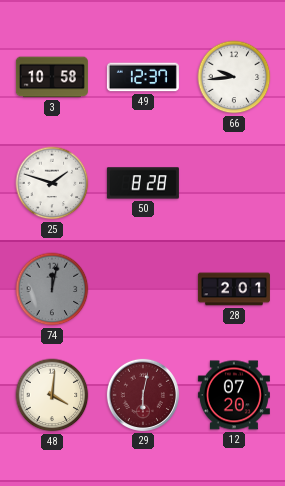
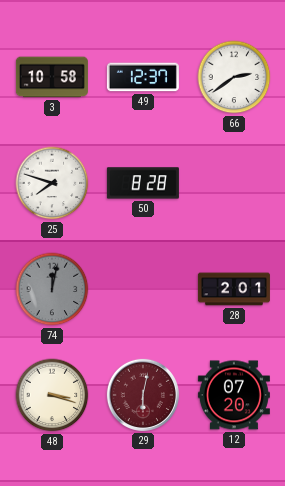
66: 9:44 -> 2:39 (234, 77)
25: 1:48 -> 7:48 (52, 183)
48: 4:01 -> 3:18 (52, 395)
